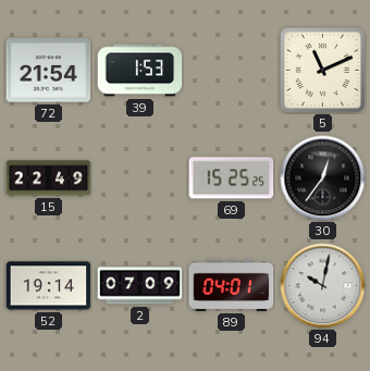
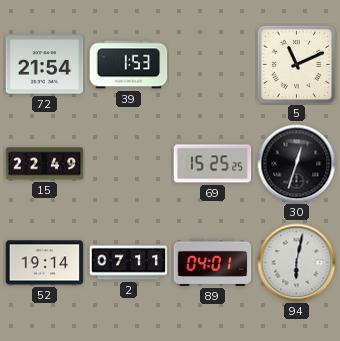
30: 12:36 -> 12:33 (297, 164)
2: 07:09 -> 07:11 (129, 263)
94: 10:02 -> 6:02 (297, 263)
